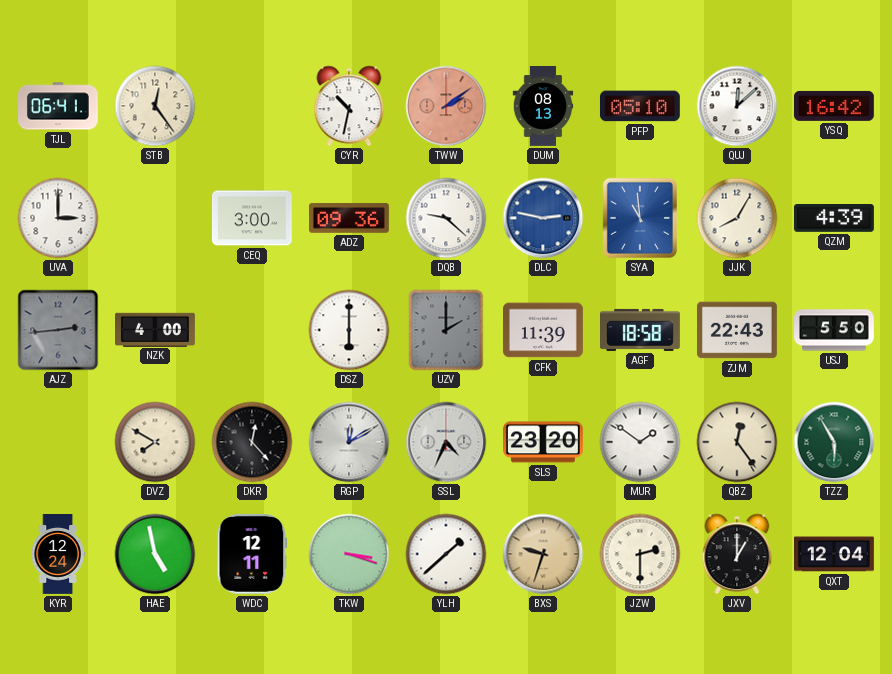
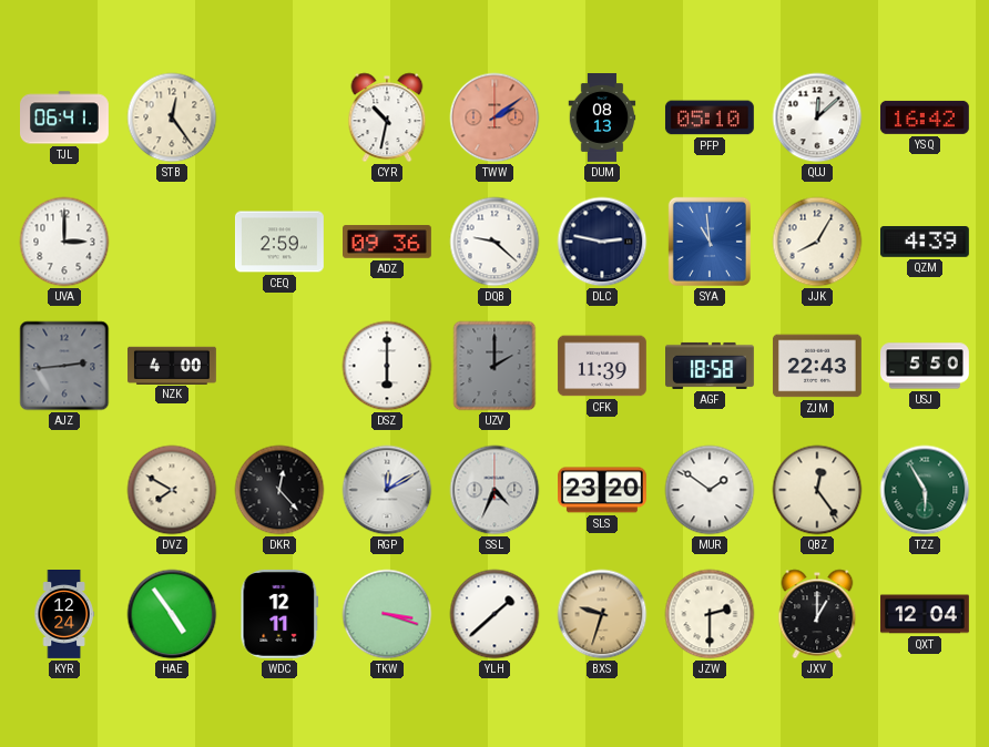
CEQ: 3:00 -> 2:59 (279, 242)
DLC dial: blue -> navy (602, 242)
HAE: 4:58 -> 4:54 (172, 614)
